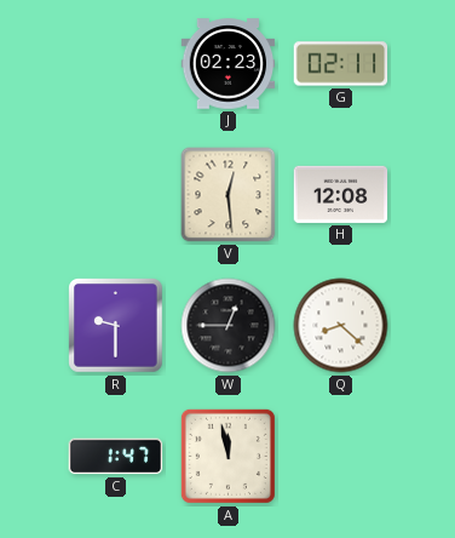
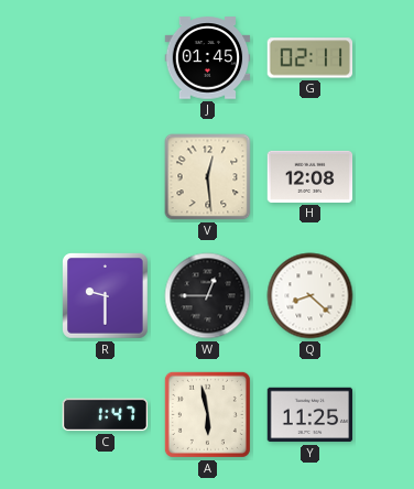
J: 02:23 -> 01:45 (208, 58)
A: 11:58 -> 5:58 (207, 414)
Y: none -> 11:25 (310, 415)
